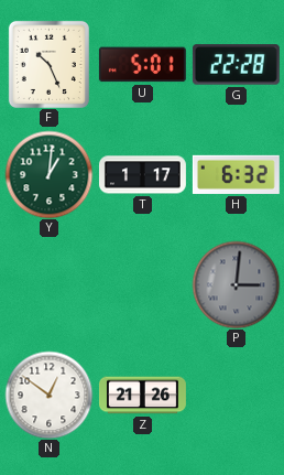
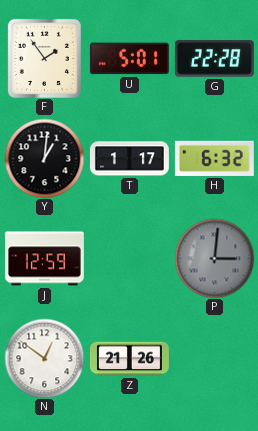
F: 10:26 -> 1:54 (44, 58)
Y dial: green -> black (44, 158)
J: none -> 12:59 (44, 259)
